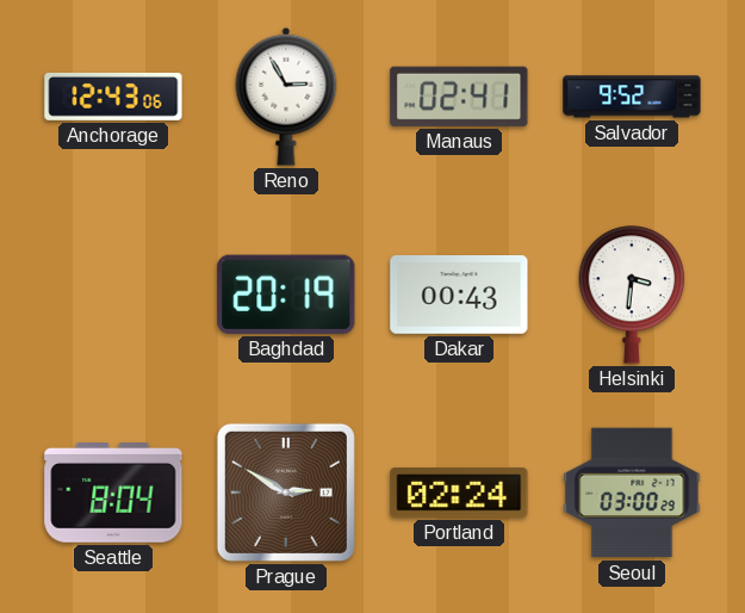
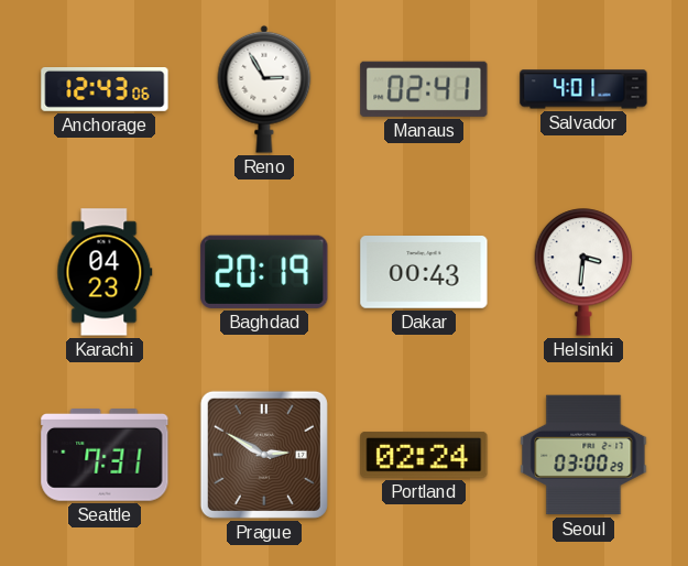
Salvador: 9:52 -> 4:01 (583, 89)
Karachi: none -> 04:23 (105, 272)
Seattle: 8:04 -> 7:31 (105, 456)
